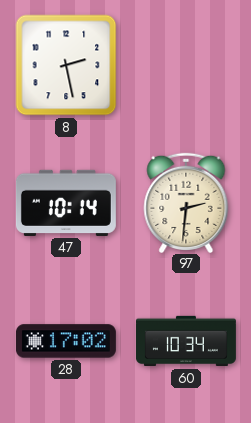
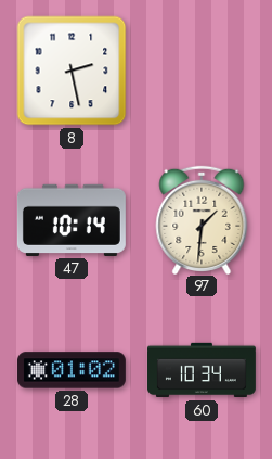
97: 2:31 -> 1:31 (202, 219)
28: 17:02 -> 01:02 (72, 370)
